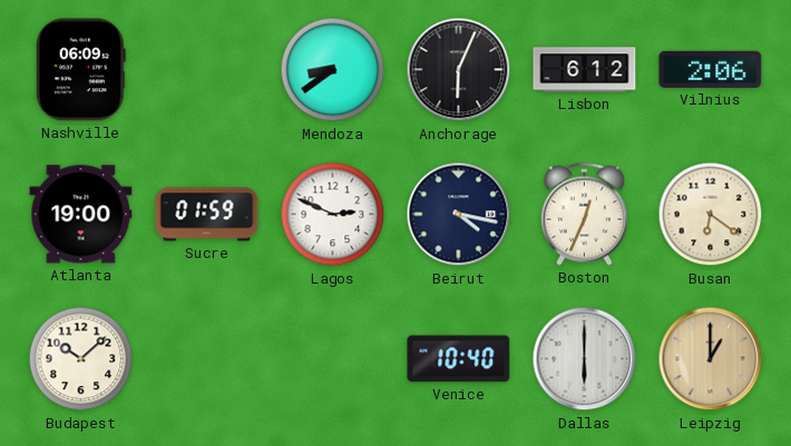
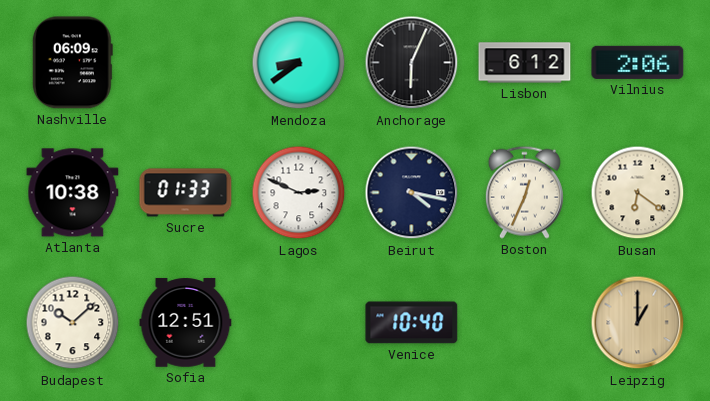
Atlanta: 19:00 -> 10:38 (73, 193)
Sucre: 01:59 -> 01:33 (186, 193)
Sofia: none -> 12:51 (186, 323)
Dallas: 6:00 -> none (585, 359)
